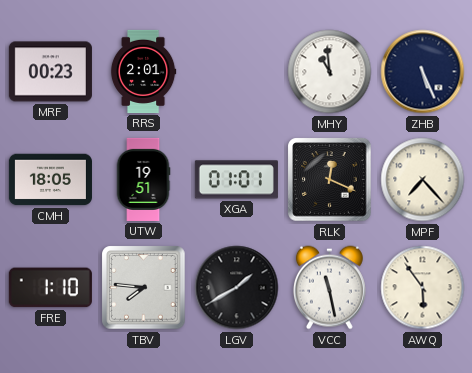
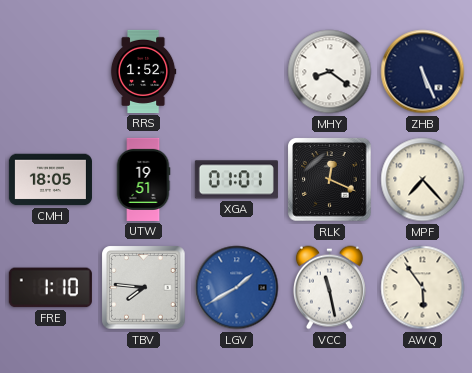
MRF: 00:23 -> none (50, 72)
RRS: 2:01 -> 1:52 (143, 71)
MHY: 10:59 -> 8:21 (330, 72)
LGV dial: black -> blue (237, 288)
